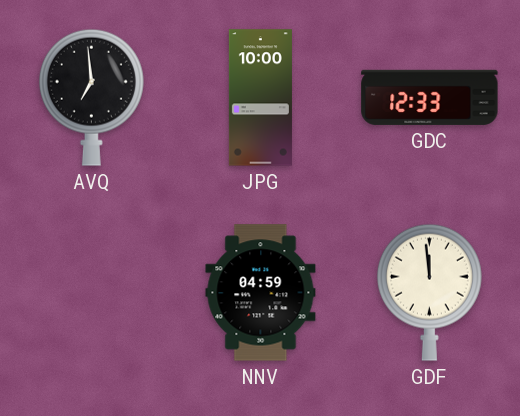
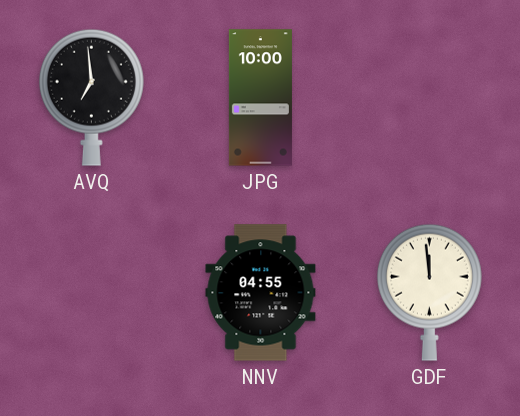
GDC: 12:33 -> none (430, 97)
NNV: 04:59 -> 04:55 (261, 293)
